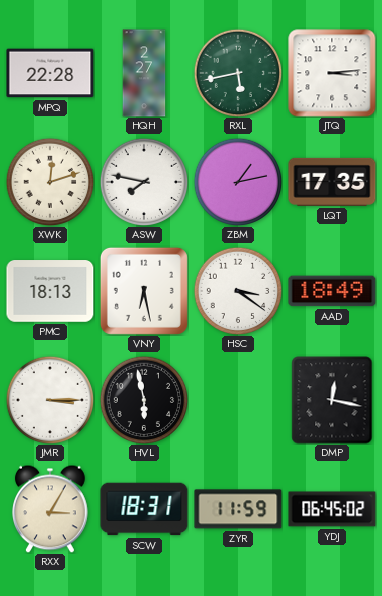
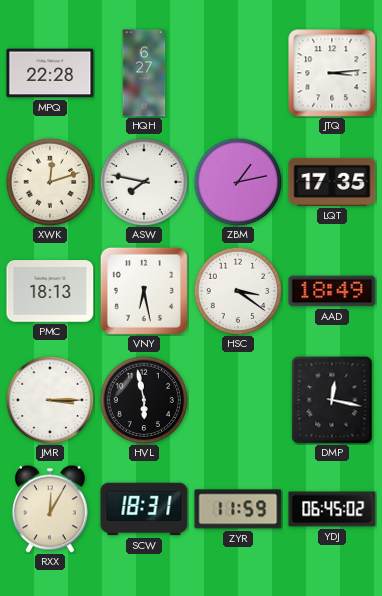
HQH: 2:27 -> 6:27 (144, 73)
RXL: 5:43 -> none (238, 73)
RXX: 3:05 -> 12:05 (51, 509)
